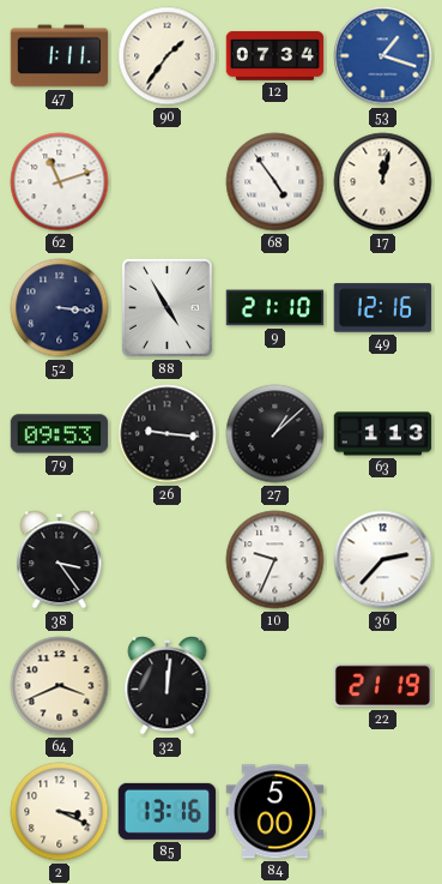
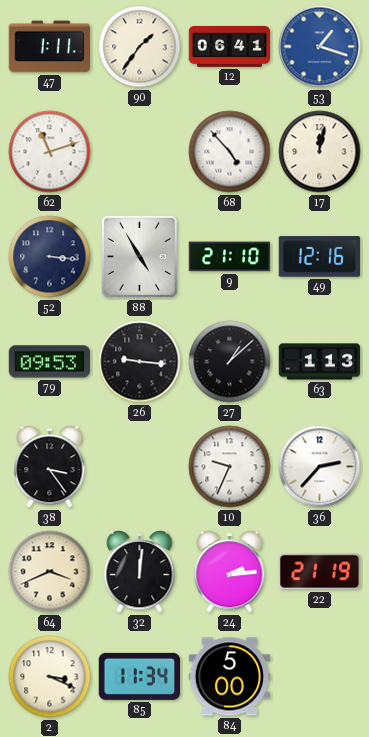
12: 07:34 -> 06:41 (230, 46)
68: 4:54 -> 4:53 (230, 152)
24: none -> 2:14 (230, 572)
85: 13:16 -> 11:34 (140, 676)
